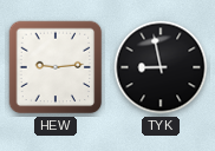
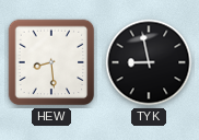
HEW: 9:14 -> 8:29 (51, 62)
